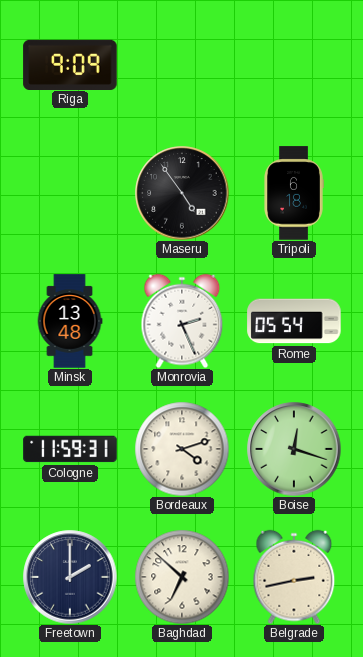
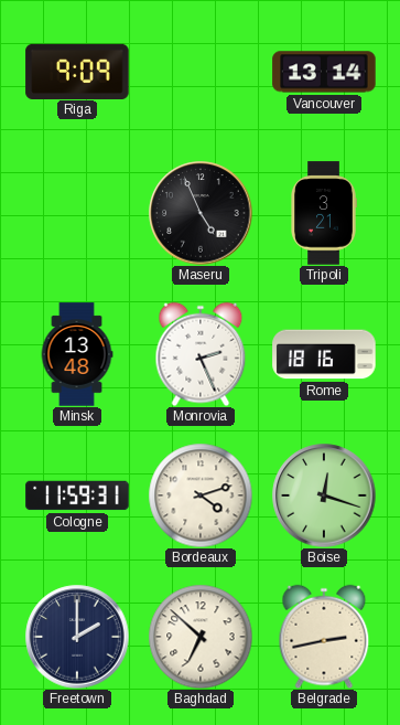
Vancouver: none -> 13:14 (324, 72)
Maseru: 4:54 -> 4:56 (201, 213)
Tripoli: 6:18 -> 3:21 (324, 213)
Rome: 05:54 -> 18:16 (324, 354)
